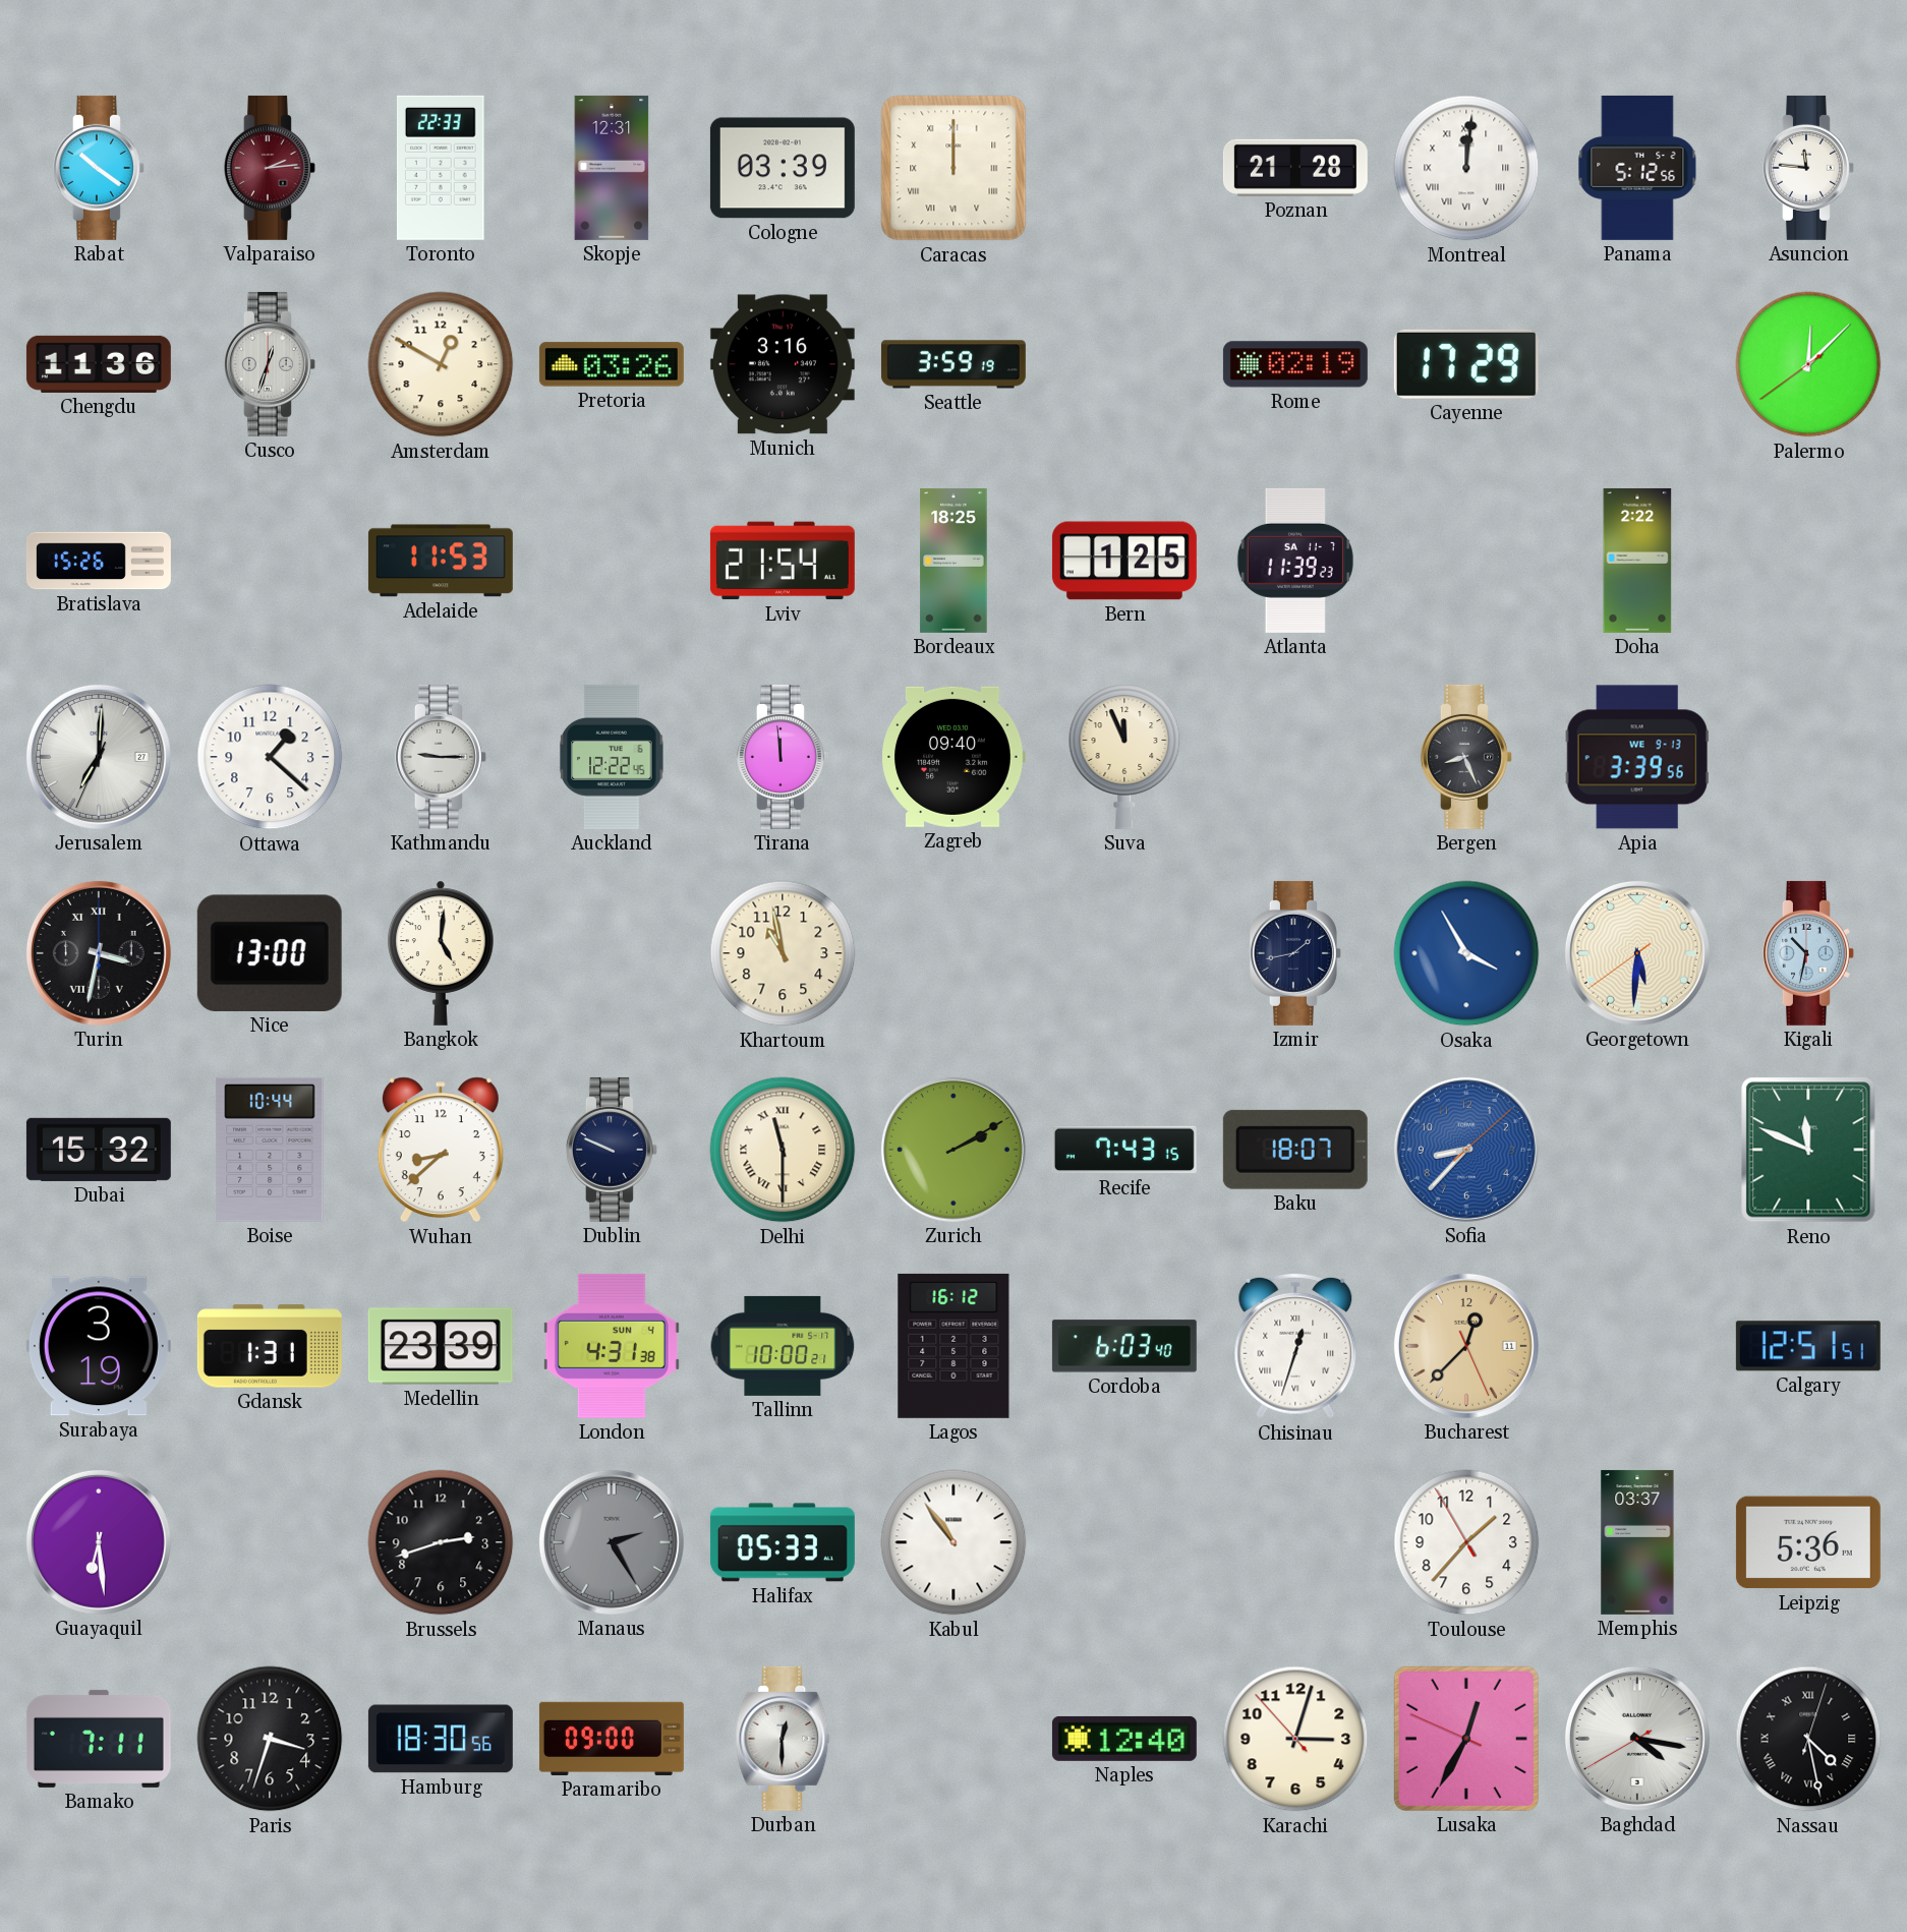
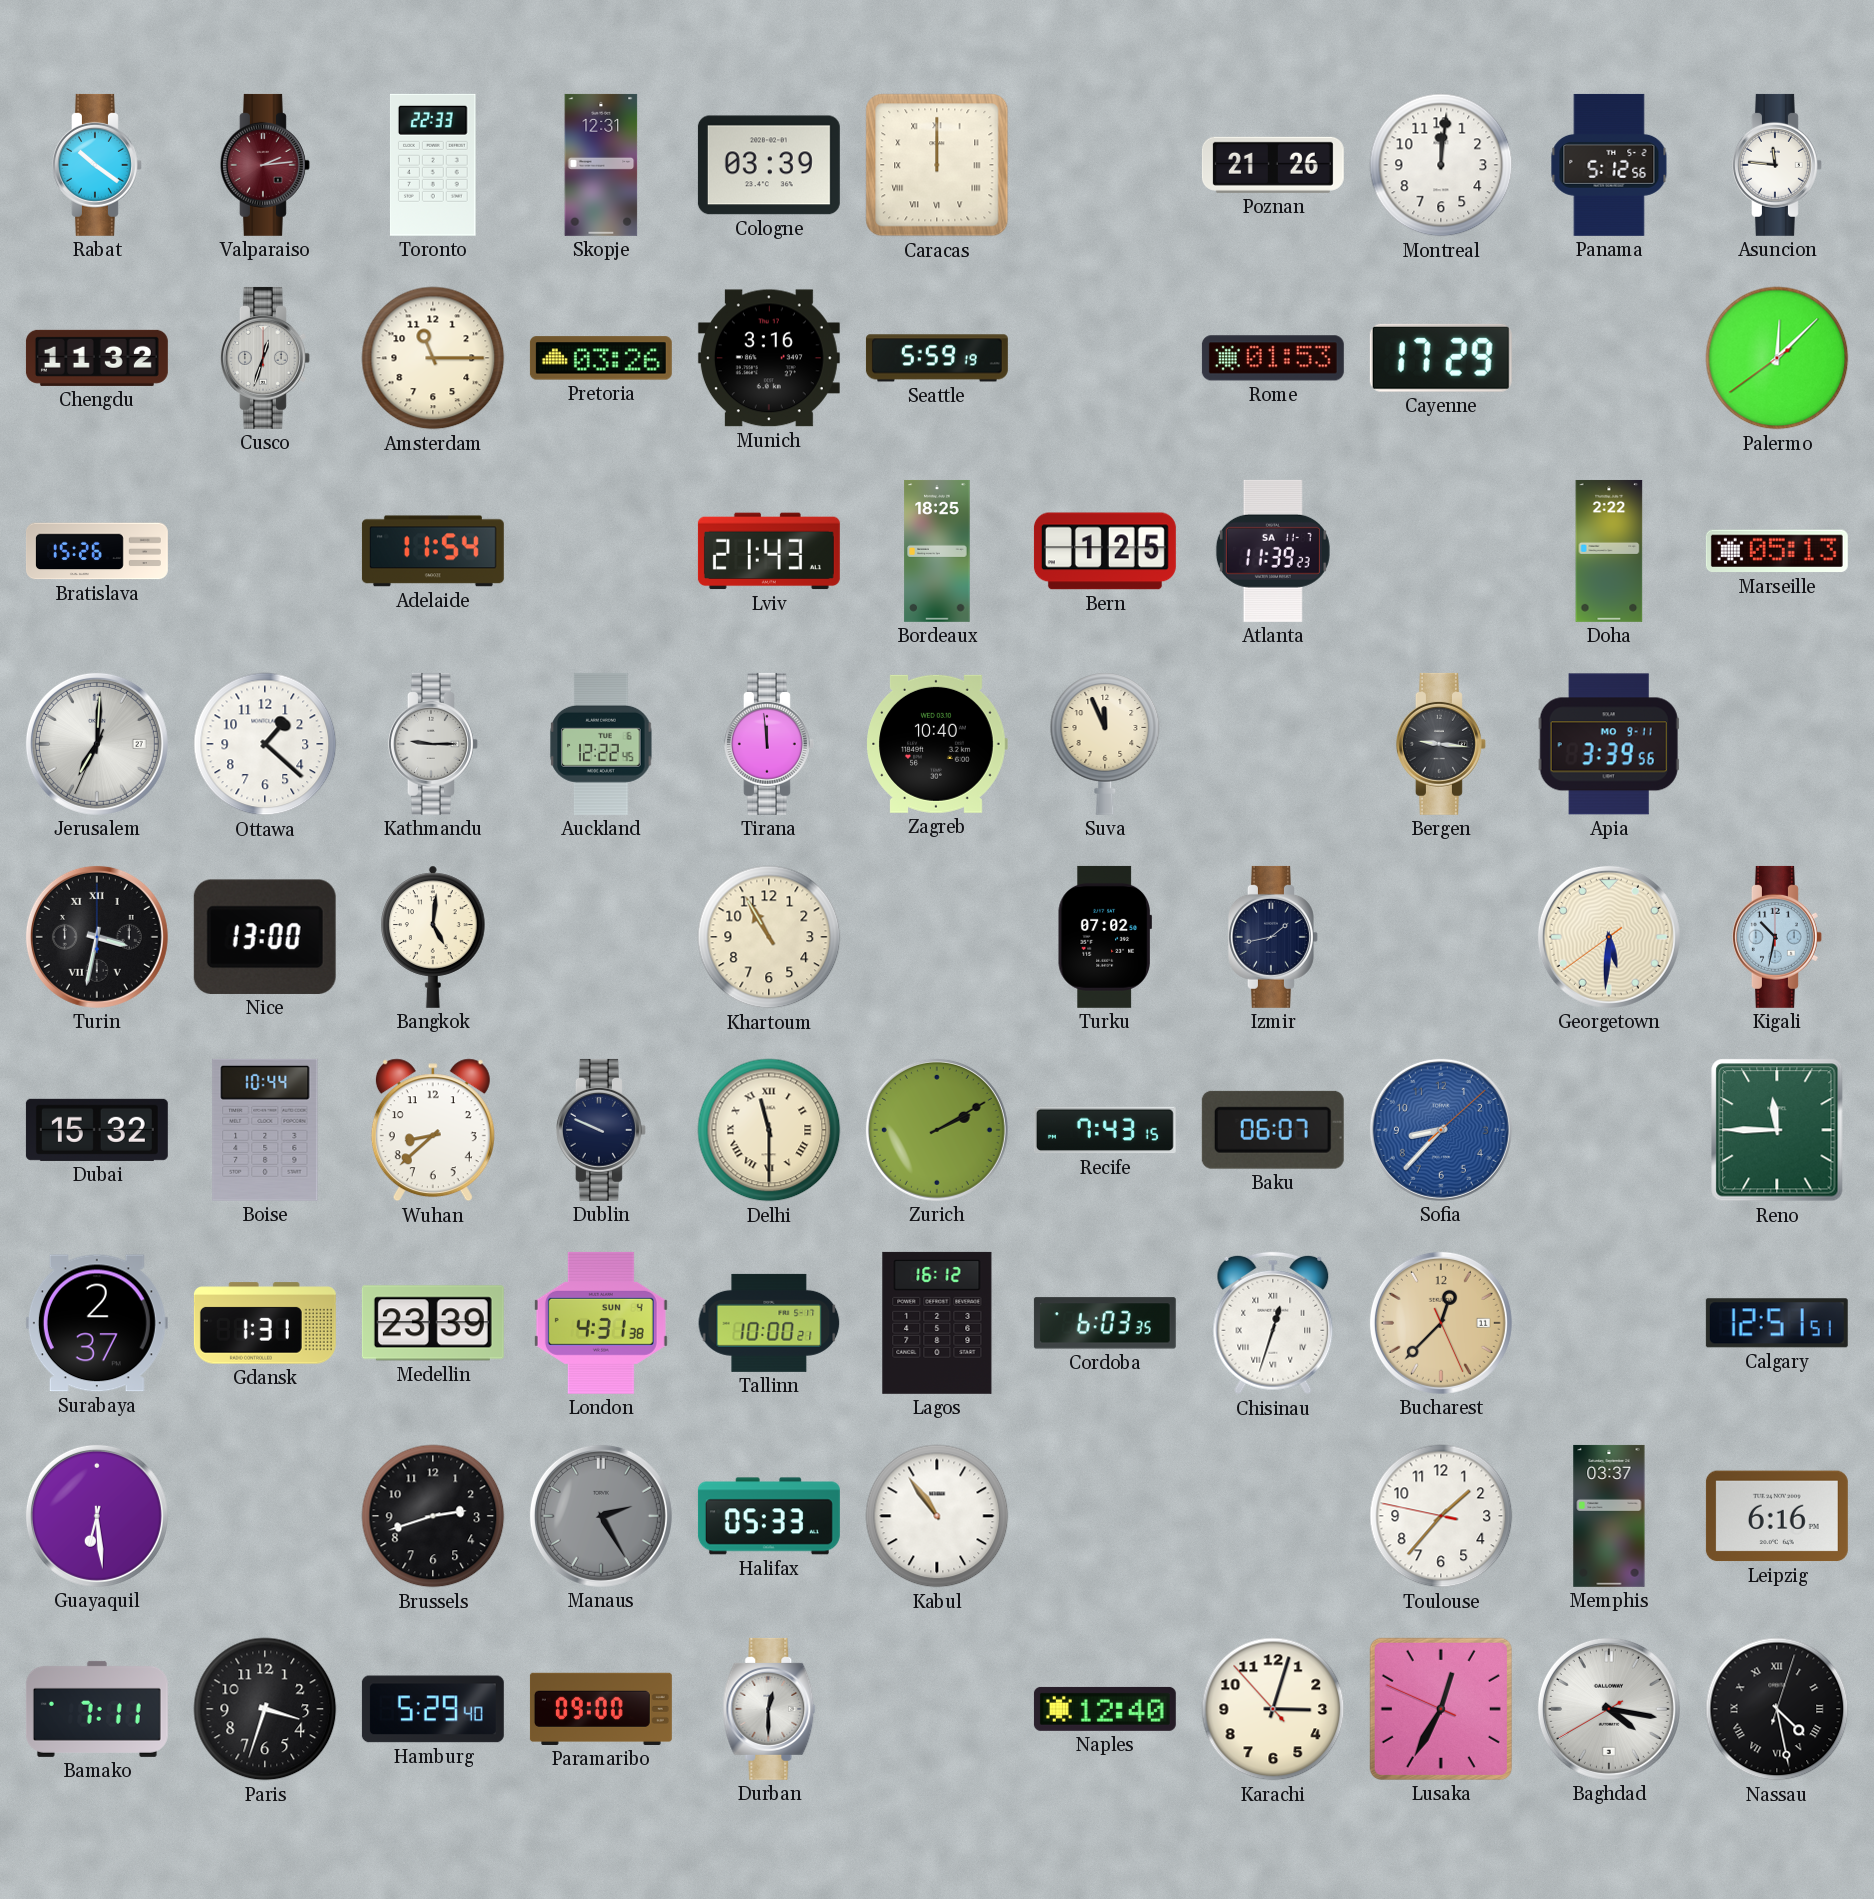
Poznan: 21:28 -> 21:26 (1273, 165)
Montreal numerals: Roman -> Arabic (1441, 165)
Chengdu: 11:36 -> 11:32 (97, 358)
Amsterdam: 12:50 -> 11:15 (433, 358)
Seattle: 3:59 -> 5:59 (937, 358)
Rome: 02:19 -> 01:53 (1273, 358)
Adelaide: 11:53 -> 11:54 (433, 551)
Lviv: 21:54 -> 21:43 (769, 551)
Marseille: none -> 05:13 (1777, 551)
Zagreb: 09:40 -> 10:40 (937, 744)
Bergen: 8:26 -> 9:16 (1441, 744)
Apia date: WE 9-13 -> MO 9-11 (1609, 744)
Khartoum: 10:58 -> 10:55 (769, 937)
Turku: none -> 07:02 (1105, 937)
Osaka: 3:55 -> none (1466, 953)
Baku: 18:07 -> 06:07 (1273, 1130)
Reno: 11:49 -> 11:45 (1777, 1130)
Surabaya: 3:19 -> 2:37 (97, 1323)
Cordoba: 6:03:40 -> 6:03:35 (1105, 1323)
Toulouse: 1:36:55 -> 1:36:47 (1441, 1516)
Leipzig: 5:36 -> 6:16 (1777, 1516)
Hamburg: 18:30 -> 5:29 (433, 1709)
